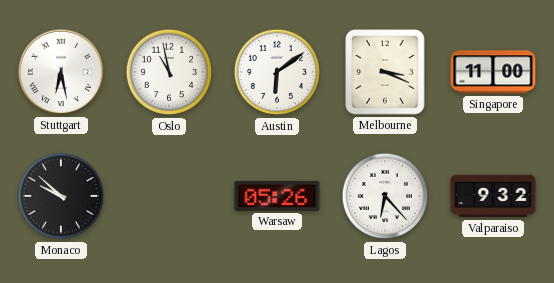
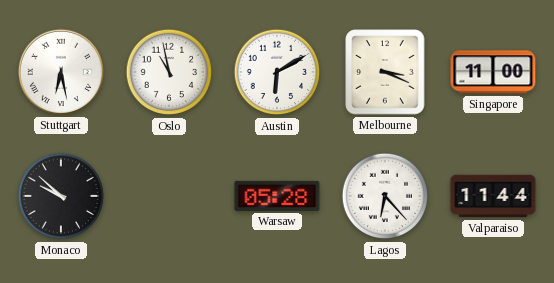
Austin: 6:09 -> 6:10 (277, 72)
Warsaw: 05:26 -> 05:28 (277, 196)
Valparaiso: 9:32 -> 11:44 (493, 196)
